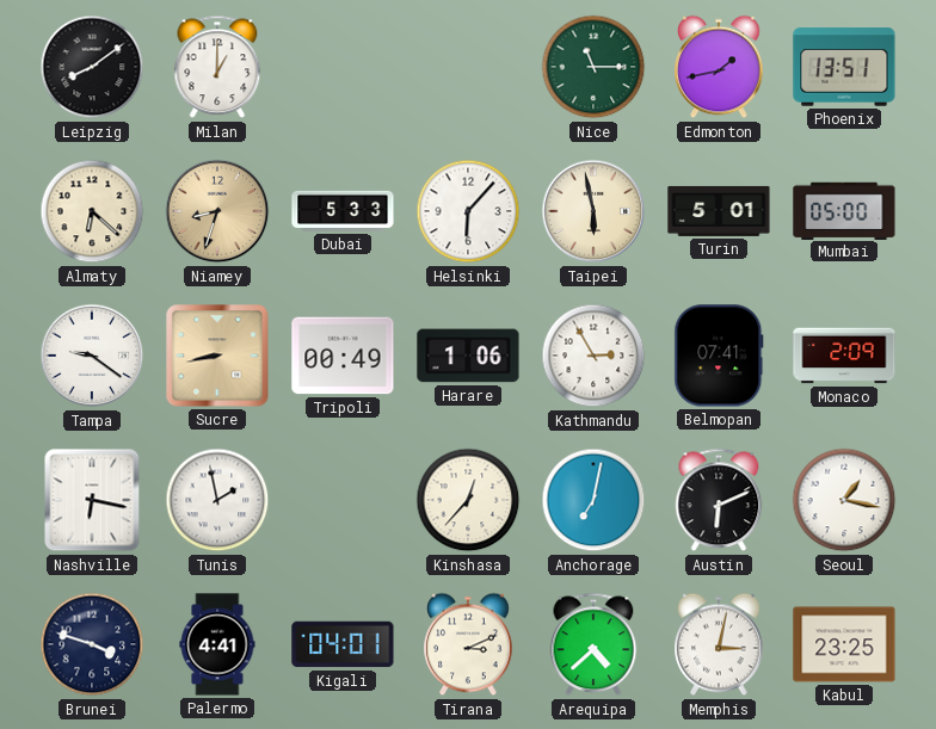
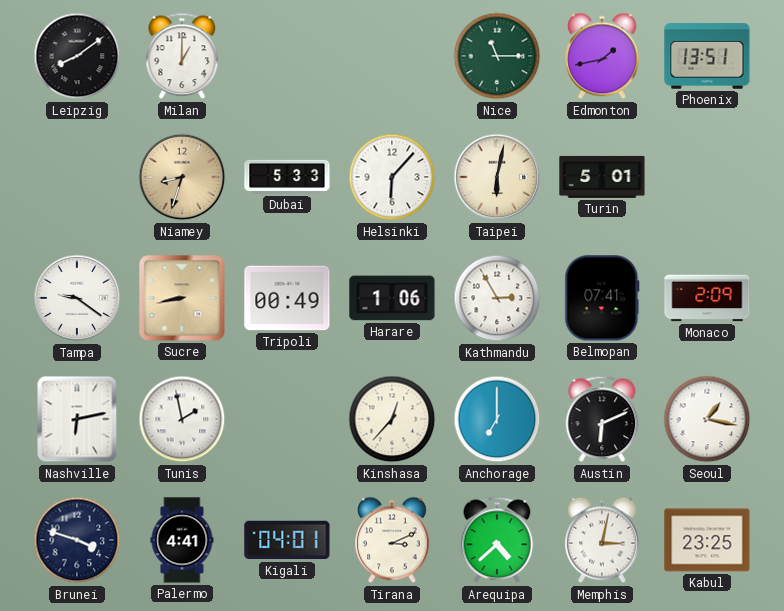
Almaty: 6:22 -> none (92, 211)
Taipei: 5:58 -> 6:02 (497, 177)
Mumbai: 05:00 -> none (844, 210)
Nashville: 6:17 -> 6:13 (77, 419)
Anchorage: 7:02 -> 7:00 (497, 419)
